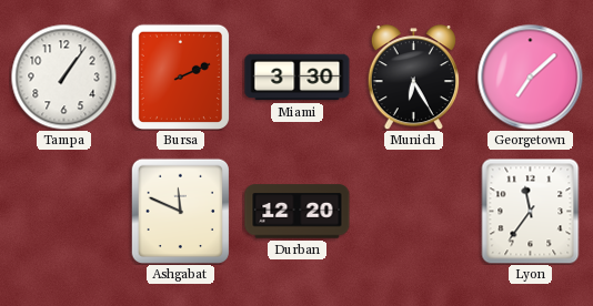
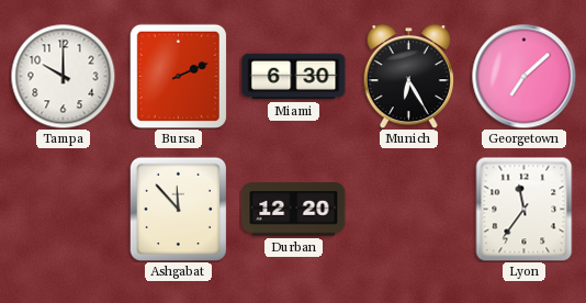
Tampa: 1:06 -> 10:00 (63, 76)
Miami: 3:30 -> 6:30 (294, 77)
Ashgabat: 11:49 -> 11:53 (178, 209)
